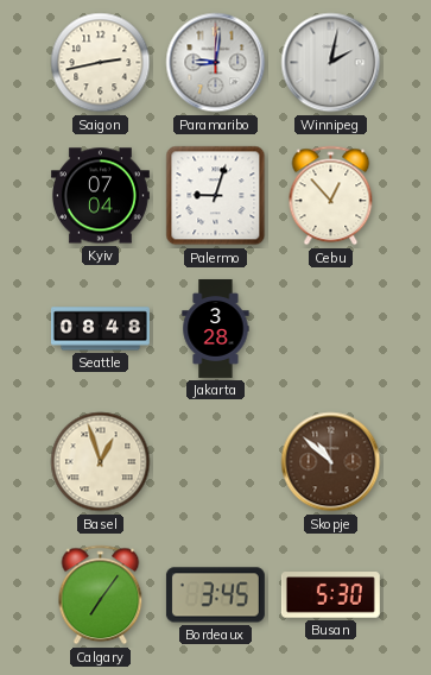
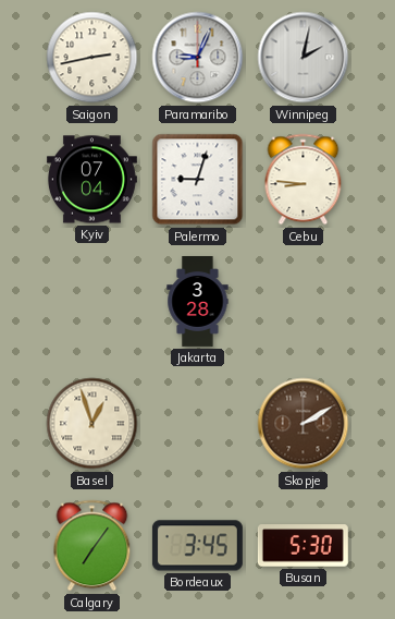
Paramaribo: 9:01 -> 9:04 (198, 58)
Cebu: 12:53 -> 8:46 (304, 180)
Seattle: 08:48 -> none (100, 329)
Skopje: 10:52 -> 2:10 (304, 424)
